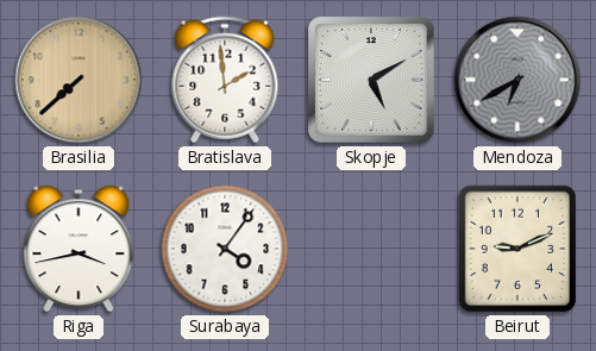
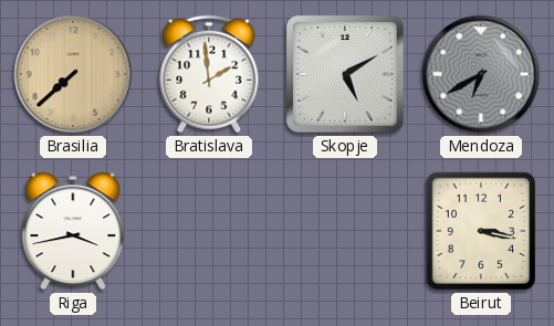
Surabaya: 4:06 -> none (225, 249)
Beirut: 9:11 -> 3:17 (481, 231)
